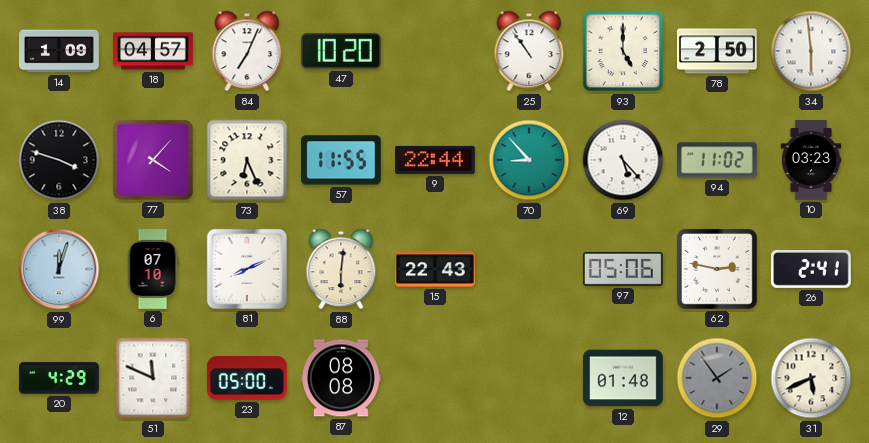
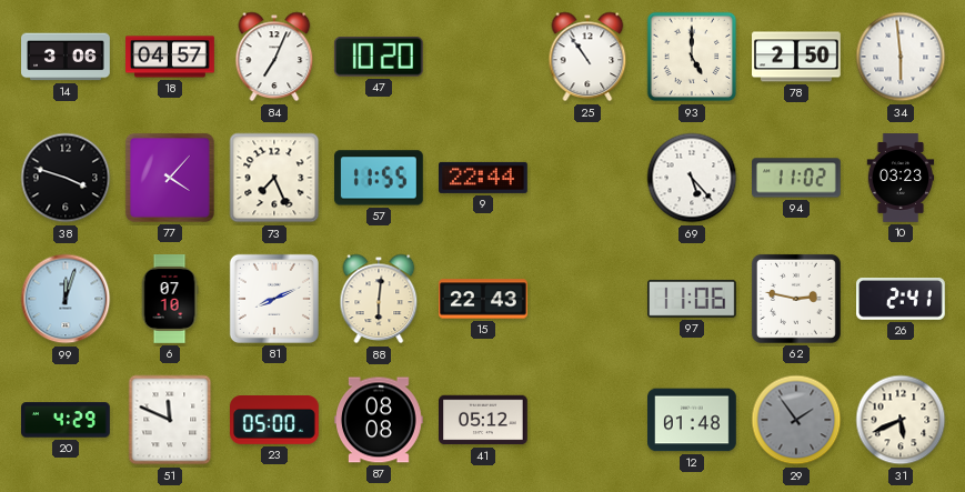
14: 1:09 -> 3:06 (67, 57)
73: 6:26 -> 7:26 (274, 178)
70: 8:53 -> none (529, 160)
97: 05:06 -> 11:06 (693, 299)
41: none -> 05:12 (484, 420)
